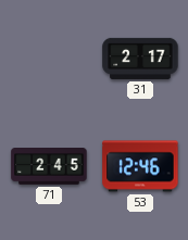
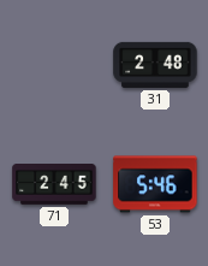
31: 2:17 -> 2:48 (155, 65)
53: 12:46 -> 5:46 (155, 184)
